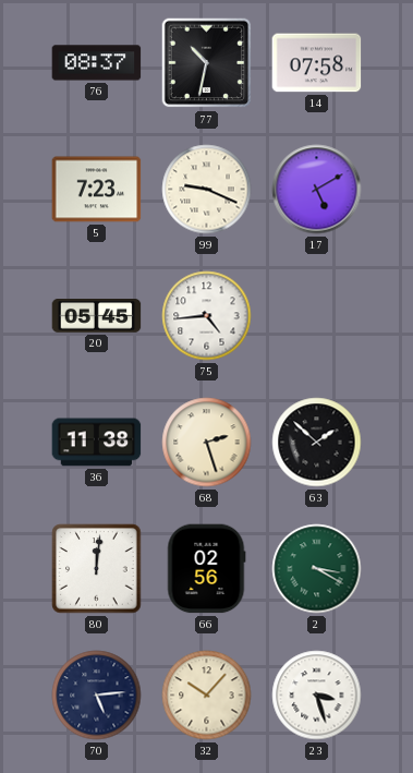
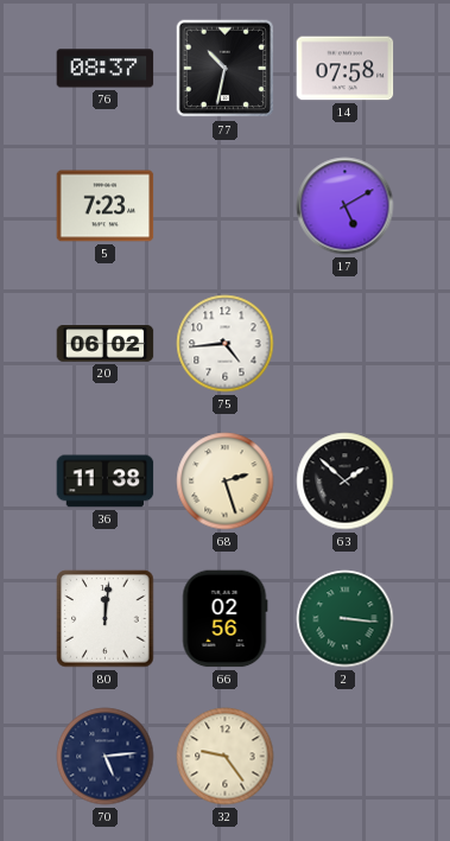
99: 9:19 -> none (207, 190)
20: 05:45 -> 06:02 (106, 344)
2: 3:20 -> 3:16 (346, 619)
32: 10:07 -> 9:24 (226, 757)
23: 3:27 -> none (317, 696)
